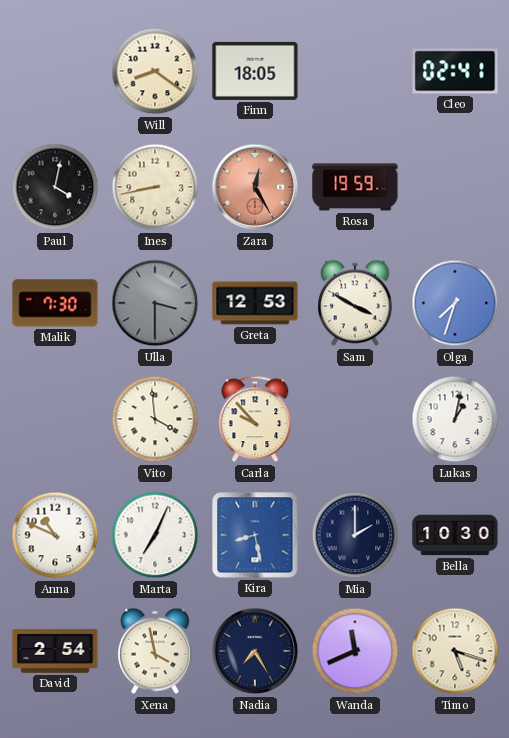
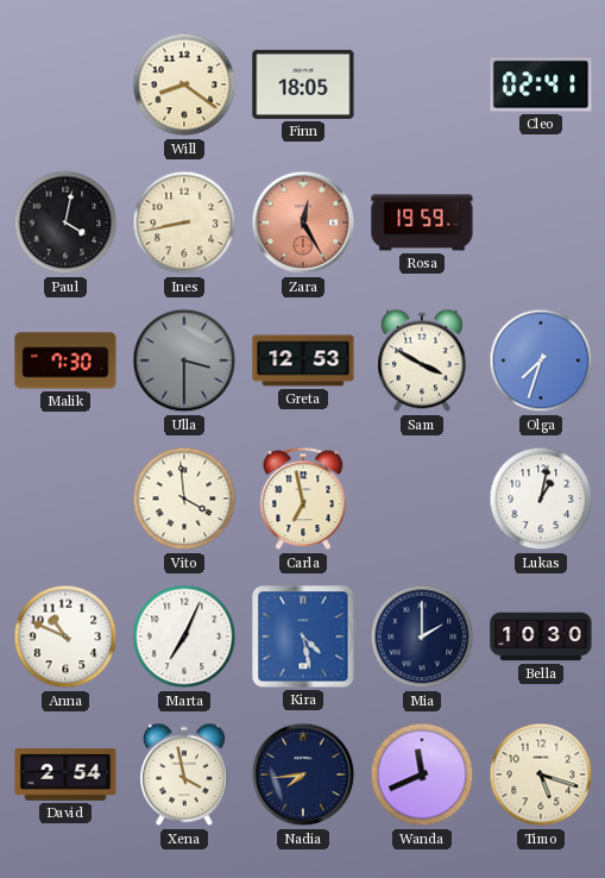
Carla: 9:53 -> 6:58 (303, 498)
Kira: 8:28 -> 4:28 (303, 636)
Nadia: 7:25 -> 7:44 (303, 774)
